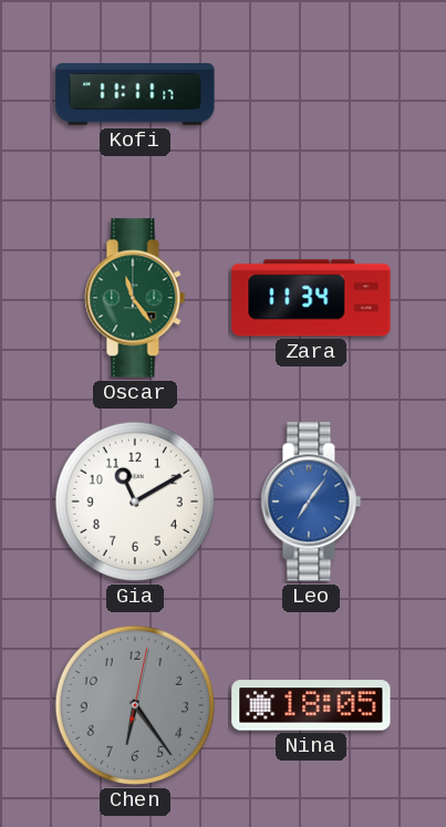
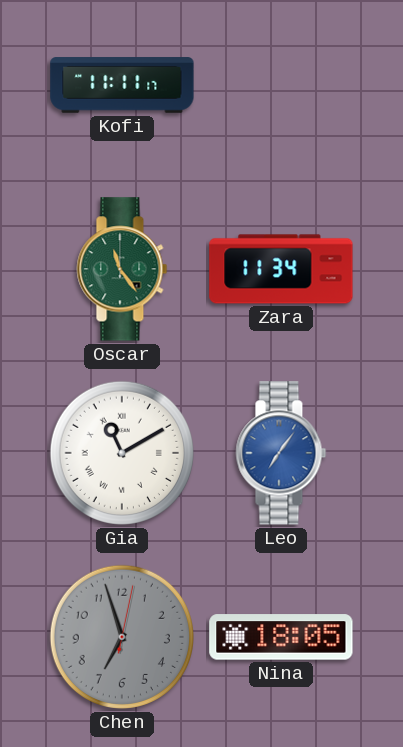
Gia numerals: Arabic -> Roman (122, 453)
Chen: 6:24 -> 6:57 (122, 637)
